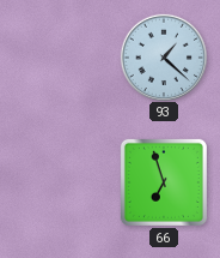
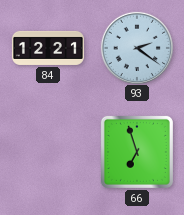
84: none -> 12:21 (48, 48)
93: 1:22 -> 2:21 (136, 47)
